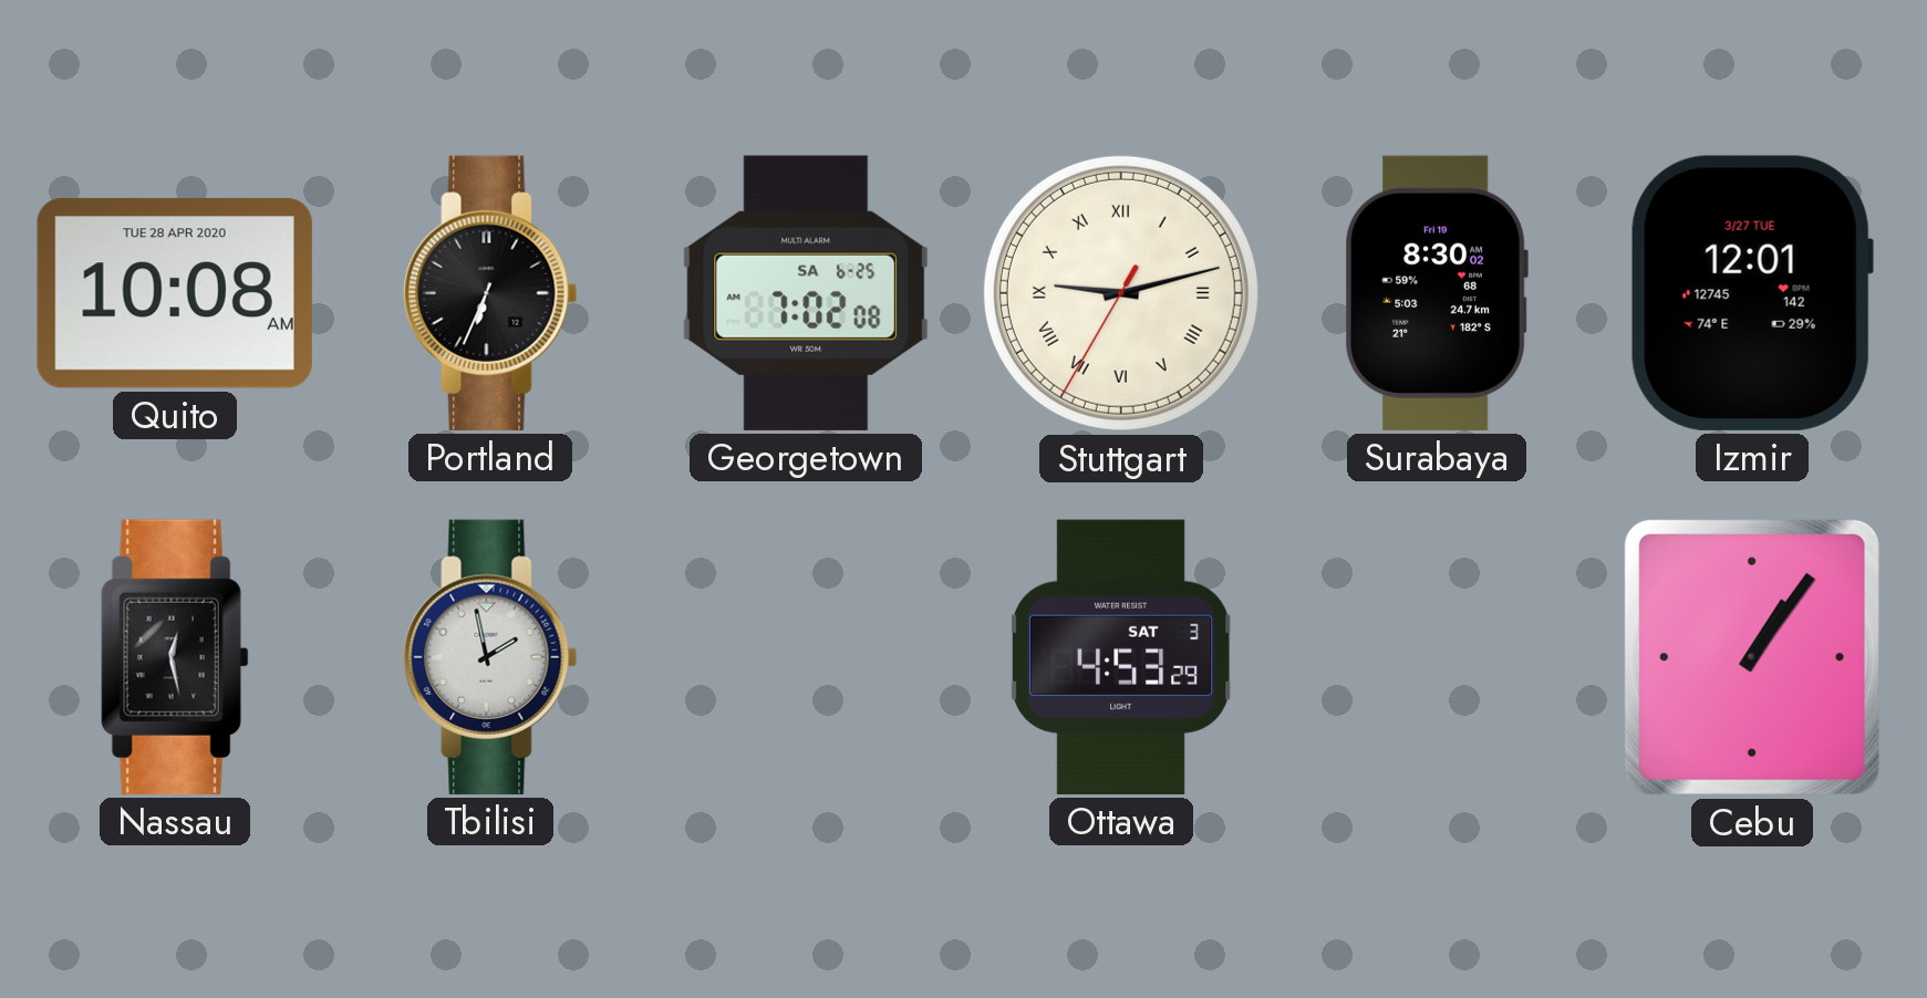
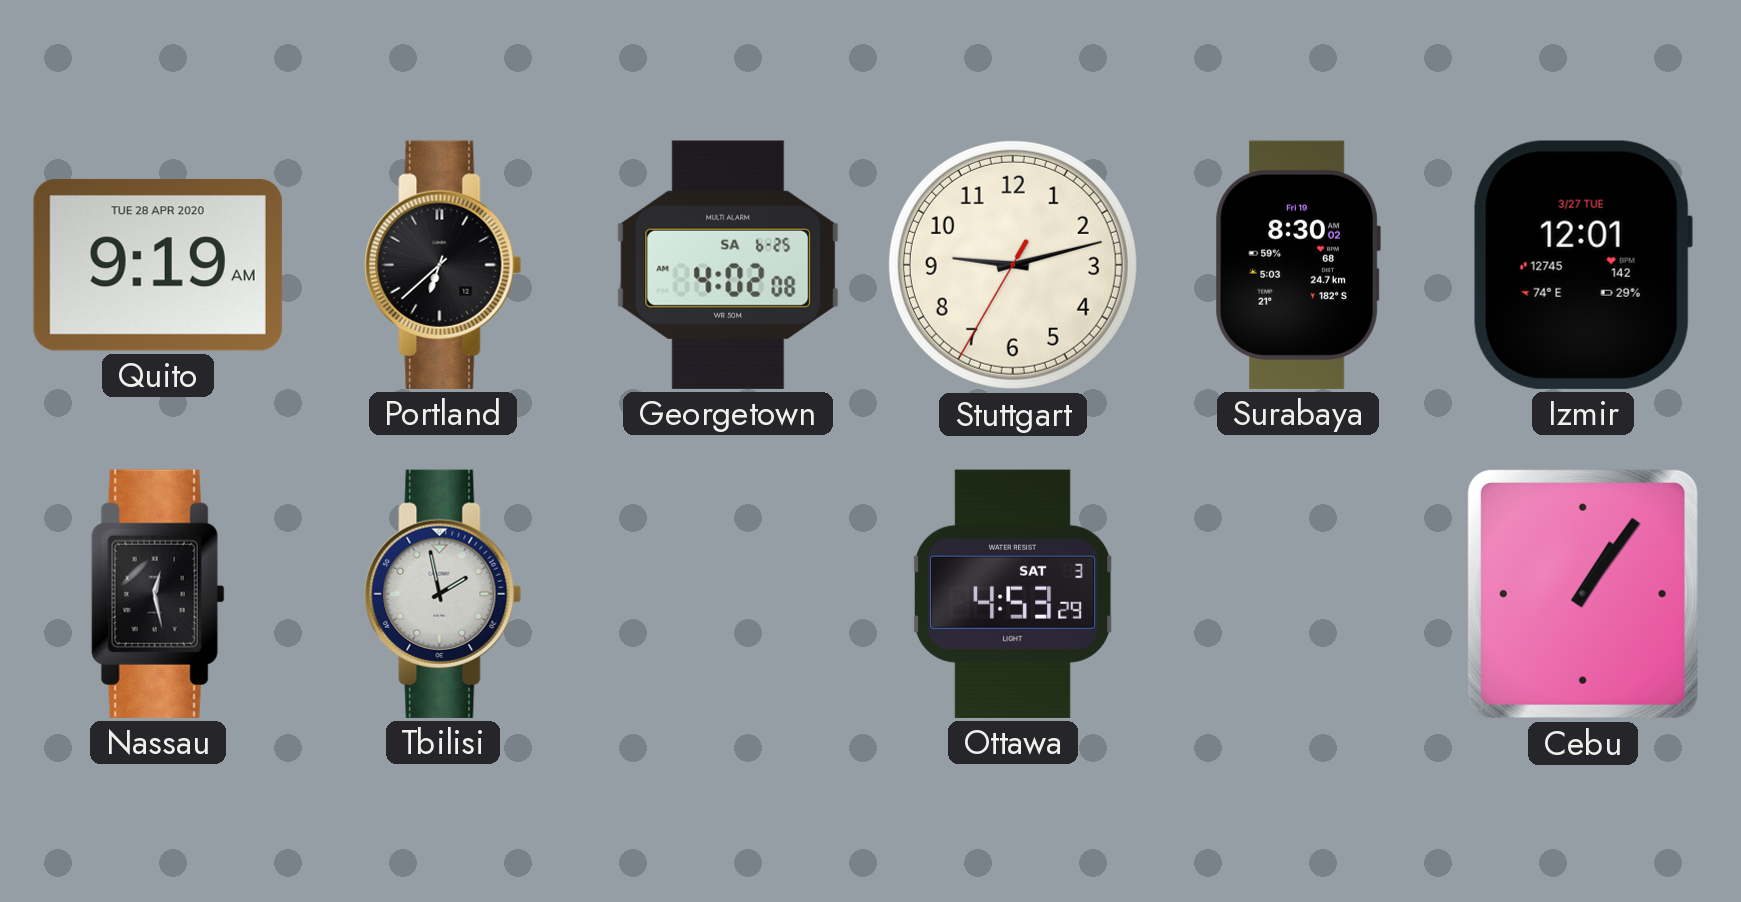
Quito: 10:08 -> 9:19 (158, 265)
Portland: 6:34 -> 6:38 (443, 265)
Georgetown: 7:02 -> 4:02 (728, 265)
Stuttgart numerals: Roman -> Arabic (1013, 265)
